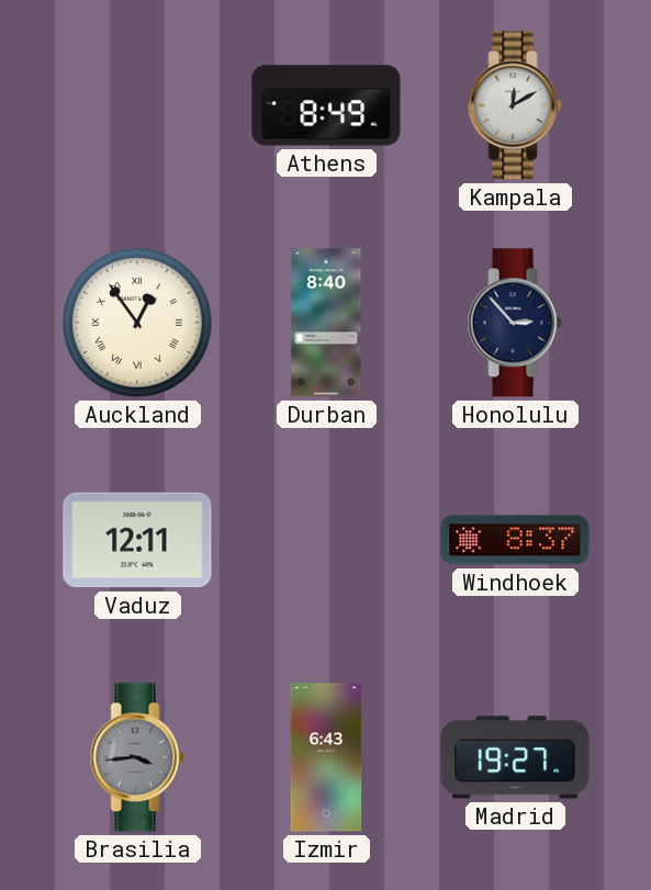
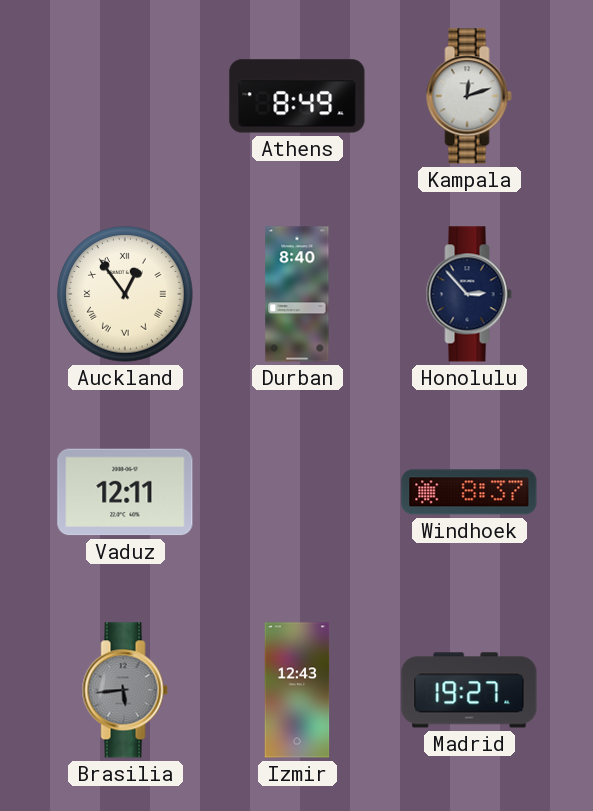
Kampala: 12:10 -> 12:12 (469, 96)
Brasilia: 3:44 -> 5:44 (125, 690)
Izmir: 6:43 -> 12:43 (297, 690)
